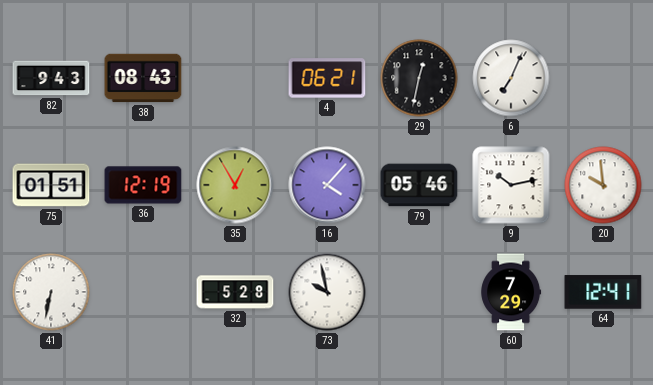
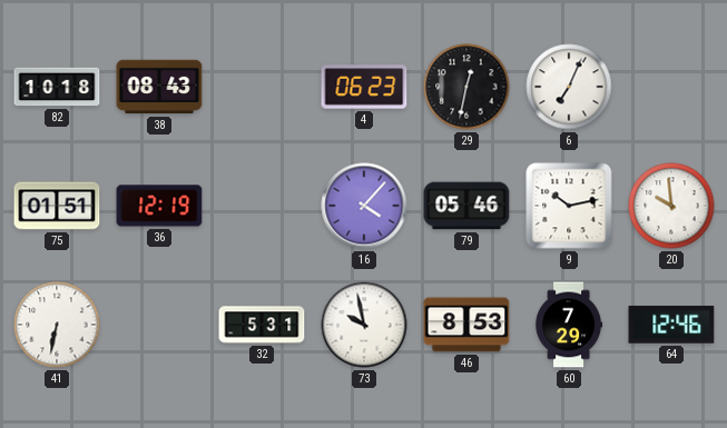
82: 9:43 -> 10:18 (57, 87)
4: 06:21 -> 06:23 (364, 87)
35: 12:55 -> none (235, 185)
32: 5:28 -> 5:31 (262, 325)
46: none -> 8:53 (466, 325)
64: 12:41 -> 12:46 (671, 325)
